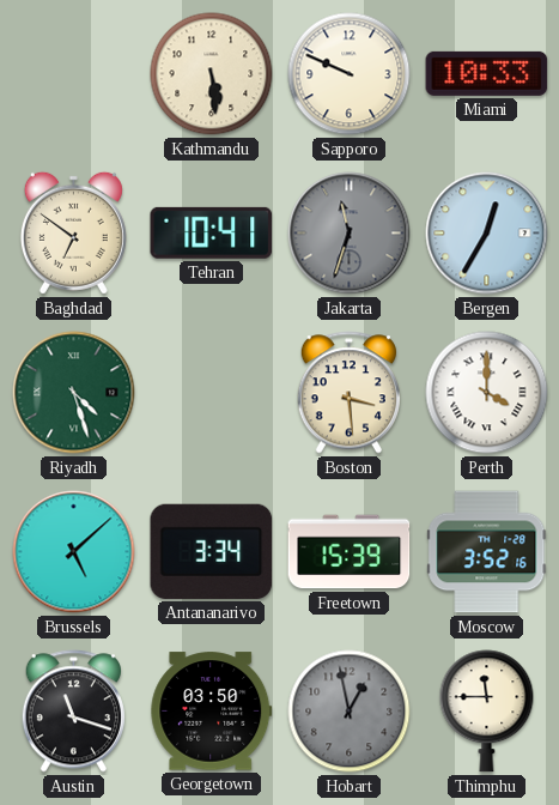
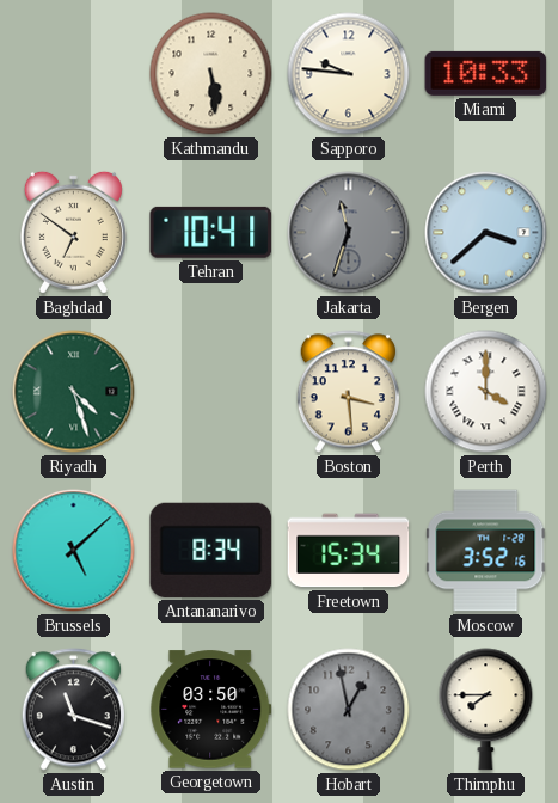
Sapporo: 9:49 -> 9:46 (349, 74)
Bergen: 12:35 -> 3:38 (486, 233)
Antananarivo: 3:34 -> 8:34 (211, 550)
Freetown: 15:39 -> 15:34 (349, 551)
Thimphu: 11:45 -> 7:45 (486, 710)
